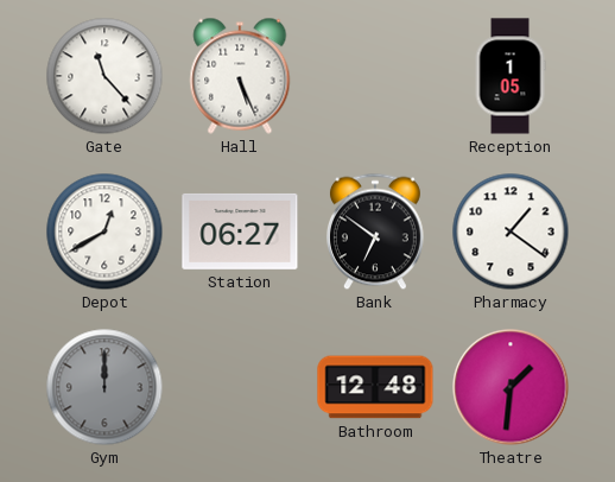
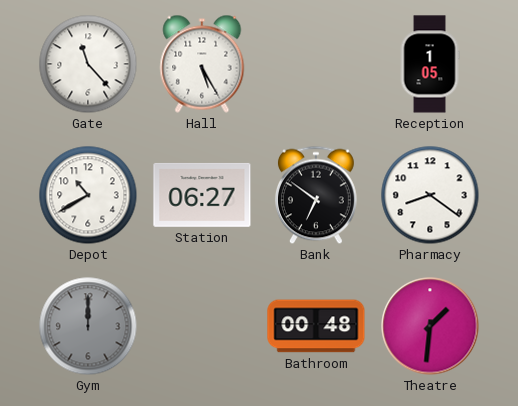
Hall: 5:26 -> 5:25 (202, 64)
Depot: 12:40 -> 10:40 (88, 195)
Pharmacy: 1:21 -> 8:21 (430, 195)
Bathroom: 12:48 -> 00:48 (316, 326)
